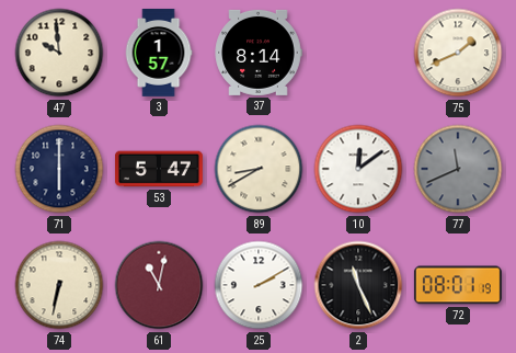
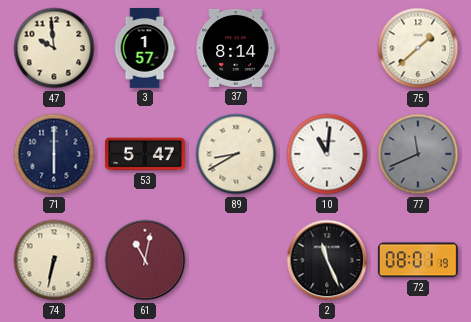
75: 1:41 -> 1:38 (418, 48)
10: 12:09 -> 11:01 (327, 154)
25: 2:10 -> none (259, 285)
